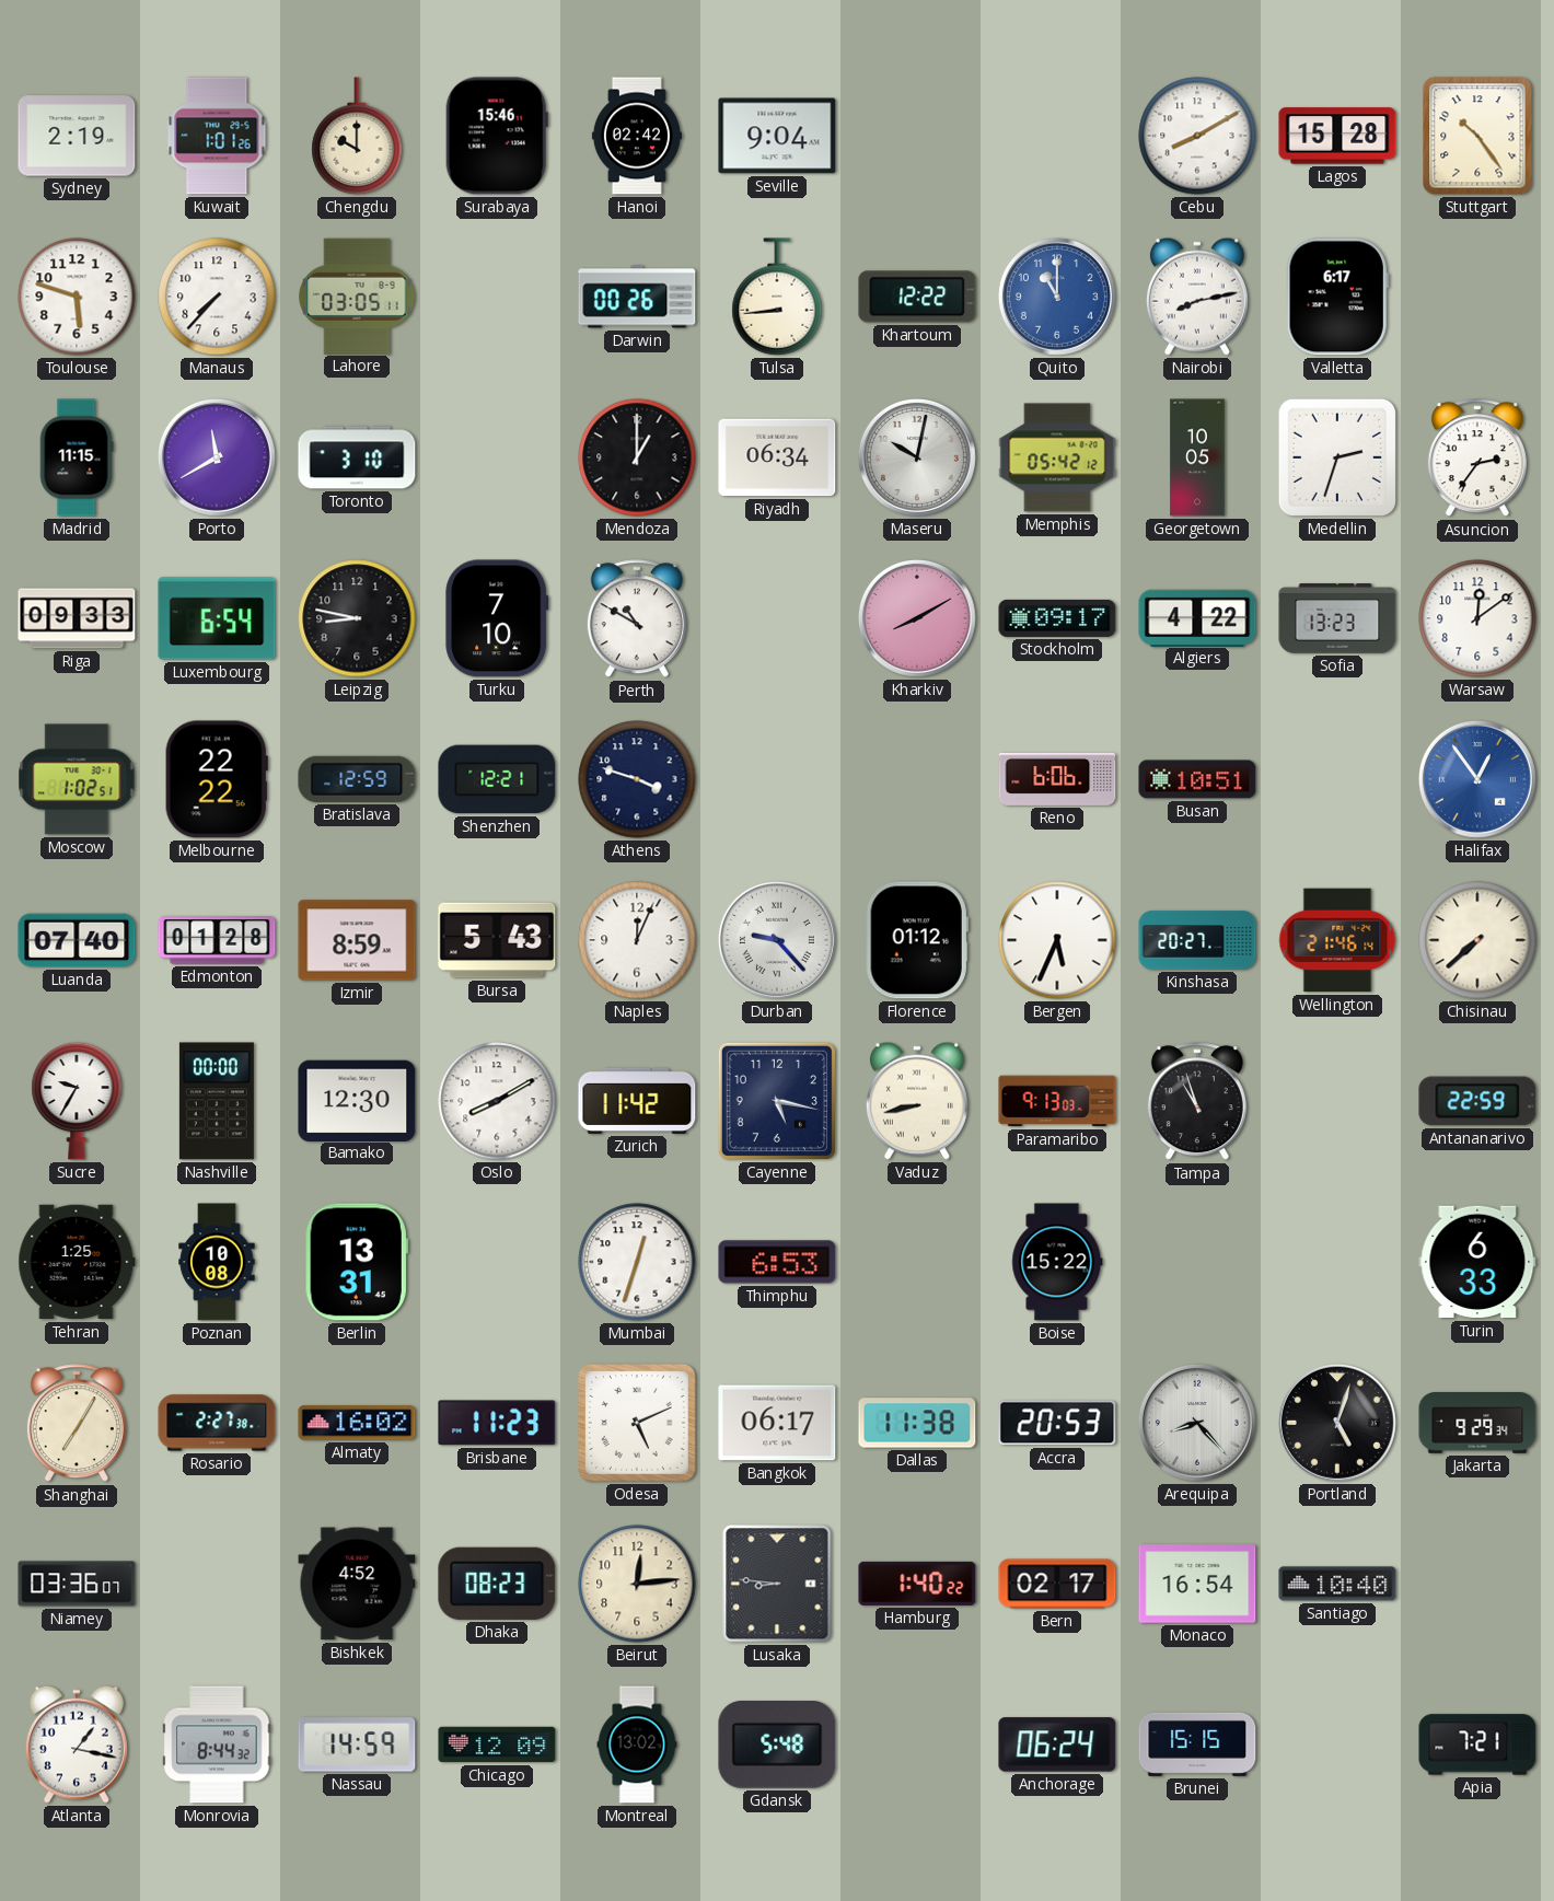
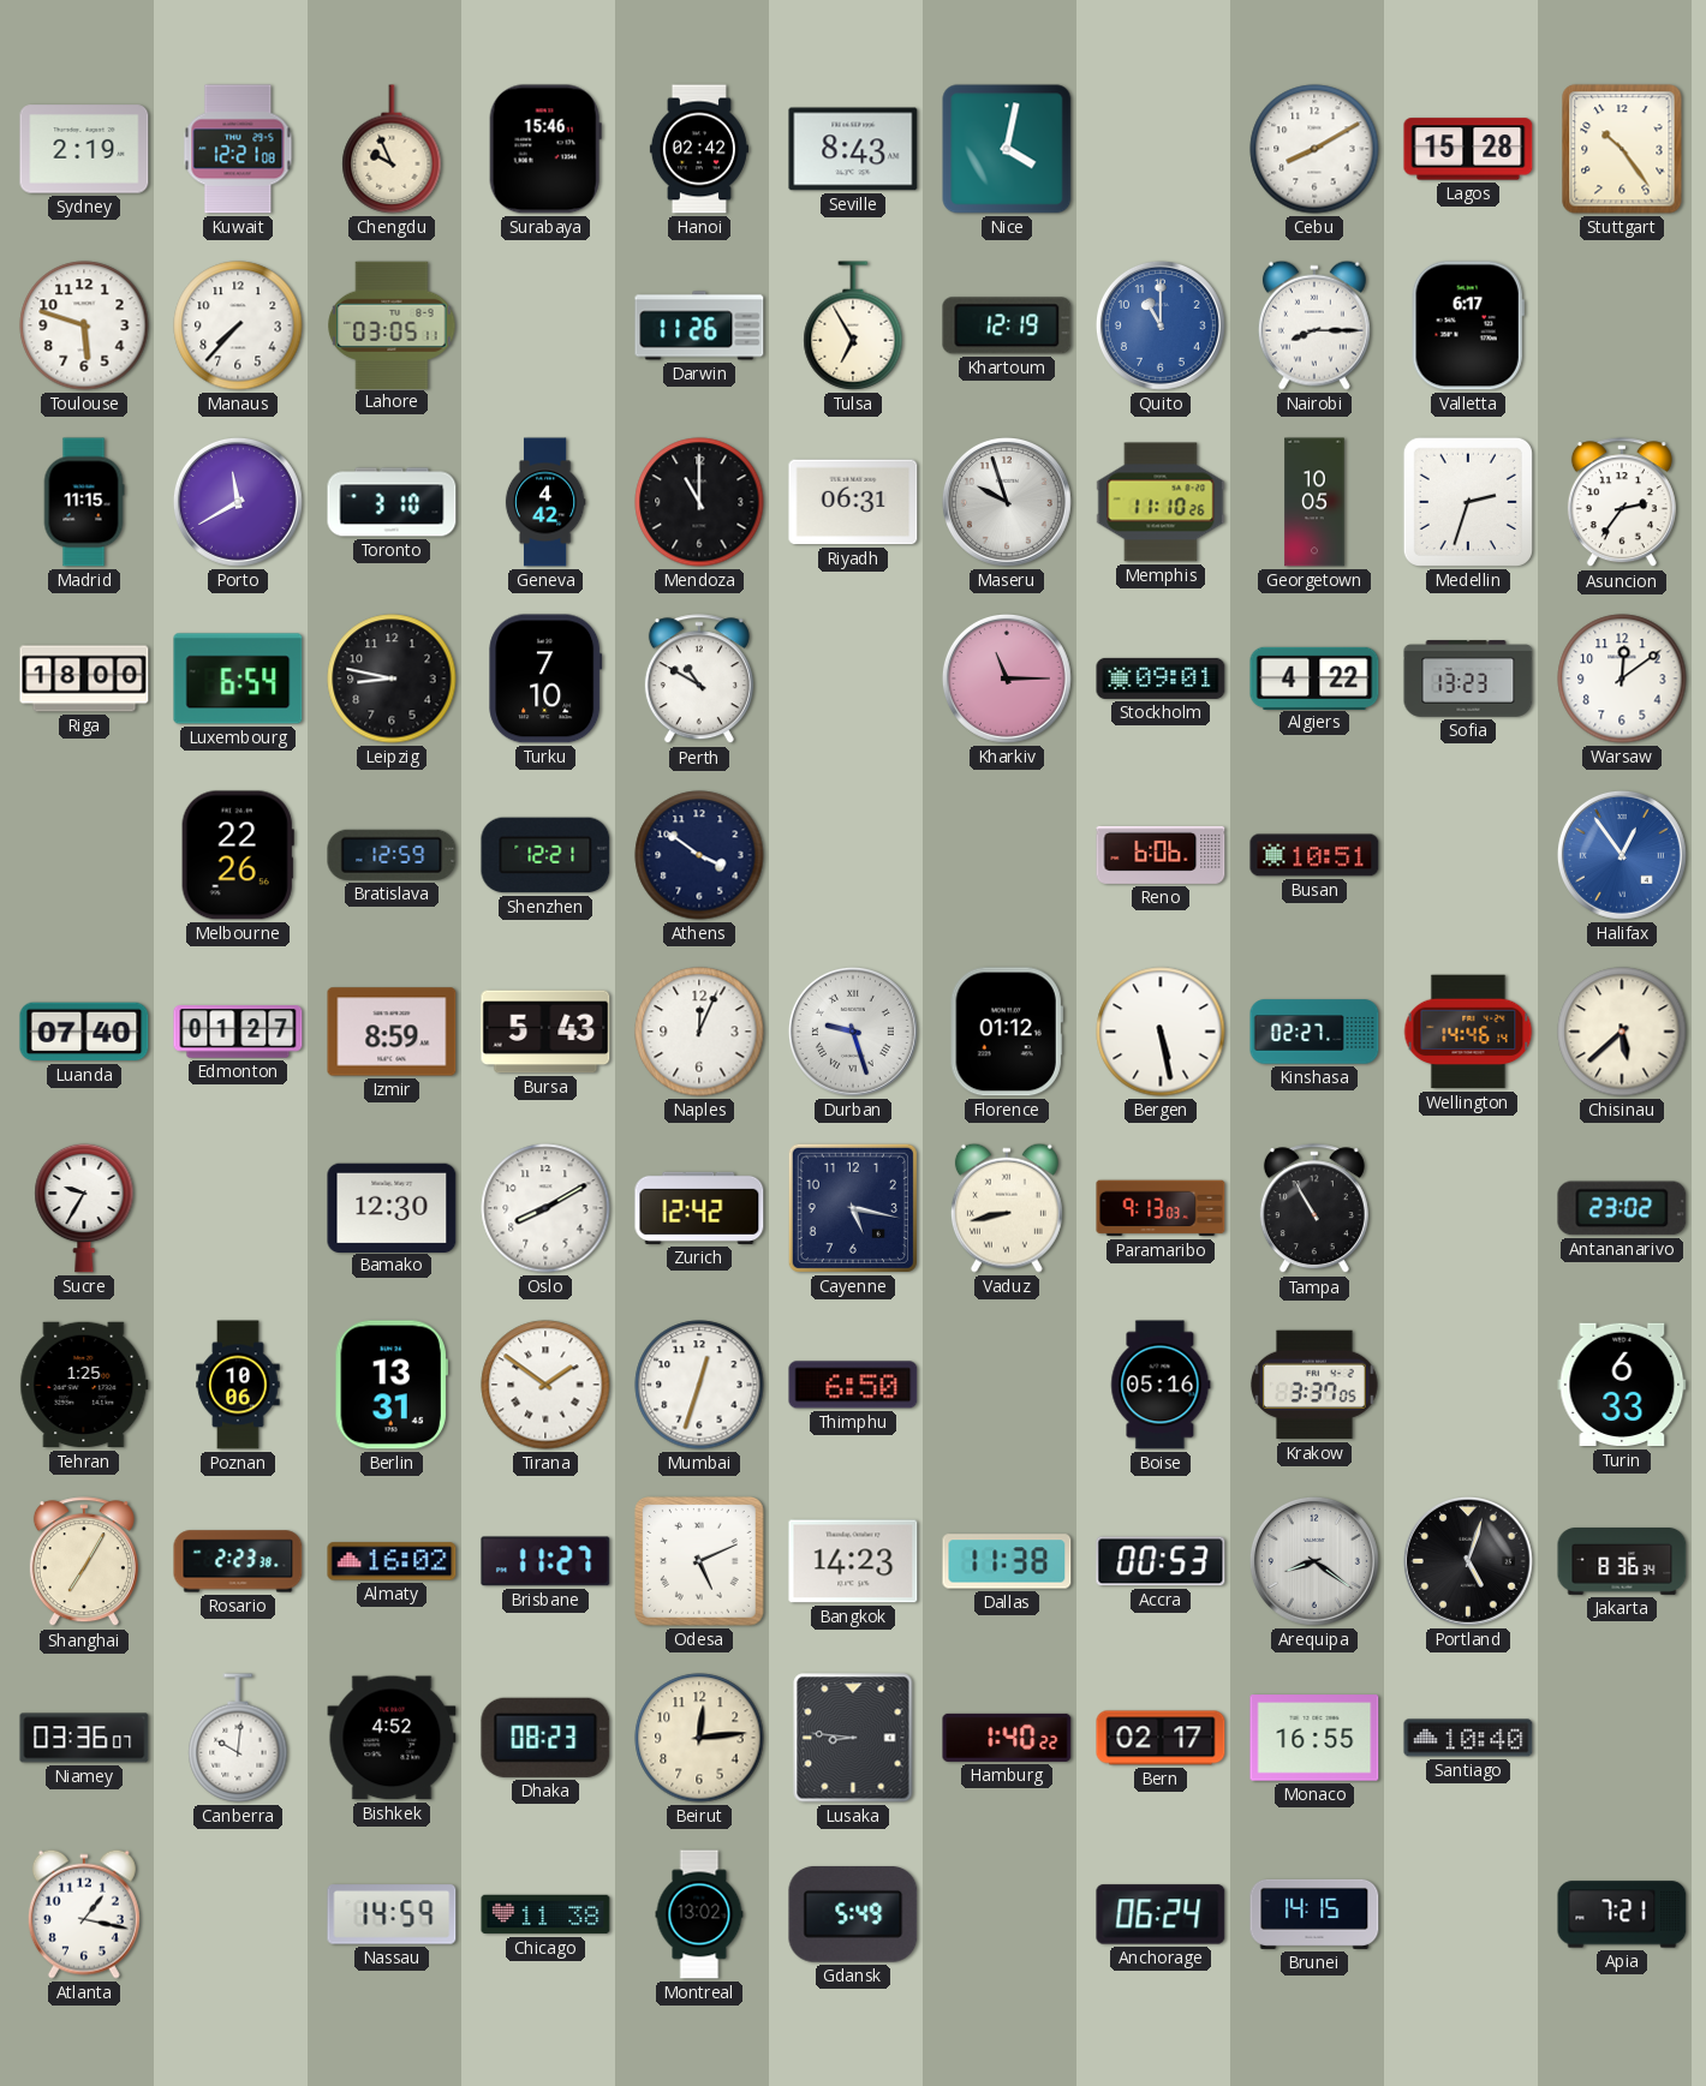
Kuwait: 1:01 -> 12:21 (238, 149)
Chengdu: 10:00 -> 9:56 (392, 149)
Seville: 9:04 -> 8:43 (853, 149)
Nice: none -> 4:02 (1007, 149)
Darwin: 00:26 -> 11:26 (699, 325)
Tulsa: 8:44 -> 6:55 (853, 325)
Khartoum: 12:22 -> 12:19 (1007, 325)
Nairobi: 8:13 -> 8:15 (1314, 325)
Geneva: none -> 4:42 (545, 502)
Mendoza: 1:00 -> 11:00 (699, 502)
Riyadh: 06:34 -> 06:31 (853, 502)
Maseru: 10:02 -> 9:57 (1007, 502)
Memphis: 05:42 -> 11:10 (1161, 502)
Riga: 09:33 -> 18:00 (84, 679)
Kharkiv: 8:10 -> 11:15 (1007, 679)
Stockholm: 09:17 -> 09:01 (1161, 679)
Moscow: 1:02 -> none (77, 779)
Melbourne: 22:22 -> 22:26 (238, 855)
Athens: 3:48 -> 3:51 (699, 855)
Edmonton: 01:28 -> 01:27 (238, 1032)
Durban: 9:23 -> 9:27 (853, 1032)
Bergen: 5:34 -> 5:28 (1161, 1032)
Kinshasa: 20:27 -> 02:27 (1314, 1032)
Wellington: 21:46 -> 14:46 (1468, 1032)
Chisinau: 7:38 -> 5:38 (1622, 1032)
Nashville: 00:00 -> none (217, 1101)
Zurich: 11:42 -> 12:42 (699, 1208)
Tampa: 10:57 -> 10:55 (1314, 1209)
Antananarivo: 22:59 -> 23:02 (1622, 1208)
Poznan: 10:08 -> 10:06 (238, 1385)
Tirana: none -> 1:51 (545, 1385)
Thimphu: 6:53 -> 6:50 (853, 1385)
Boise: 15:22 -> 05:16 (1161, 1385)
Krakow: none -> 3:37 (1314, 1385)
Rosario: 2:27 -> 2:23 (238, 1561)
Brisbane: 11:23 -> 11:27 (545, 1561)
Bangkok: 06:17 -> 14:23 (853, 1561)
Accra: 20:53 -> 00:53 (1161, 1561)
Arequipa: 8:23 -> 8:21 (1314, 1561)
Jakarta: 9:29 -> 8:36 (1622, 1562)
Canberra: none -> 10:01 (238, 1738)
Monaco: 16:54 -> 16:55 (1314, 1738)
Monrovia: 8:44 -> none (217, 1744)
Chicago: 12:09 -> 11:38 (545, 1914)
Gdansk: 5:48 -> 5:49 (853, 1915)
Brunei: 15:15 -> 14:15 (1314, 1914)
